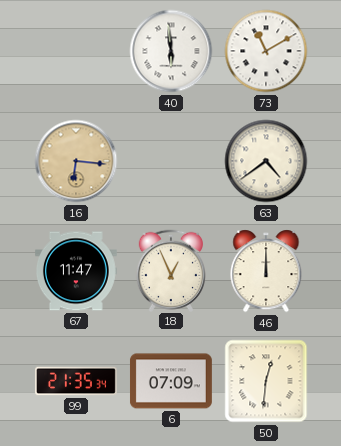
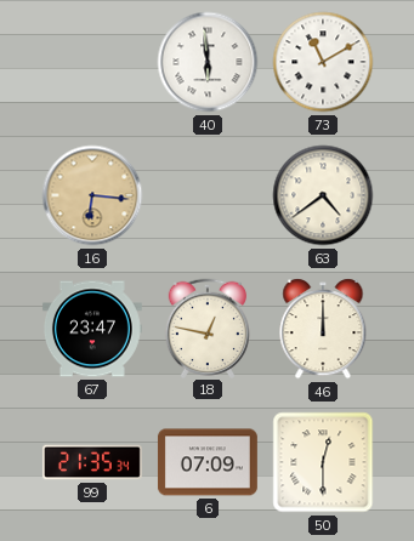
67: 11:47 -> 23:47 (92, 329)
18: 12:56 -> 12:47 (206, 328)
50: 12:31 -> 12:30 (323, 462)
